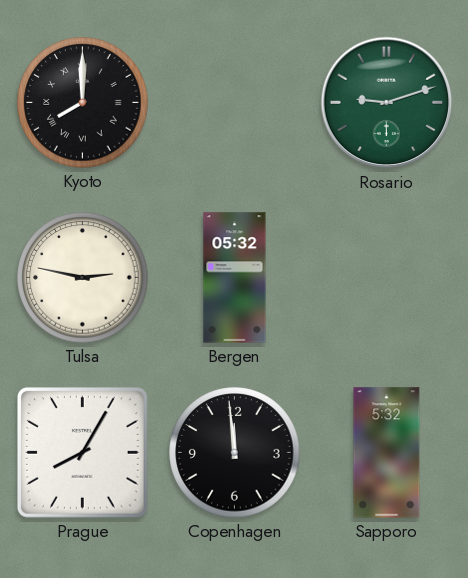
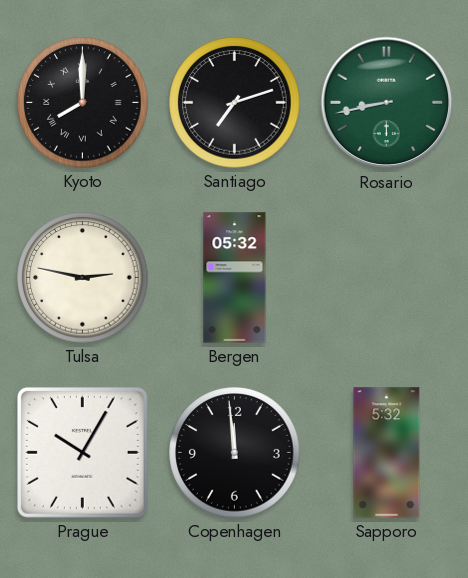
Santiago: none -> 7:12 (235, 103)
Rosario: 9:12 -> 8:43 (387, 103)
Prague: 8:05 -> 10:05 (83, 453)
